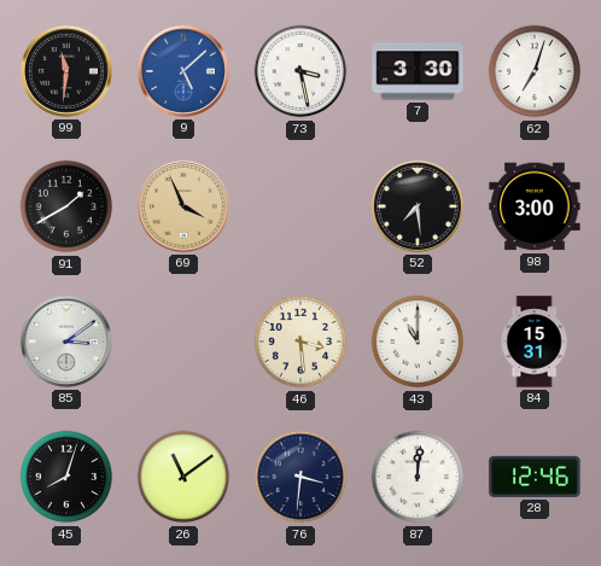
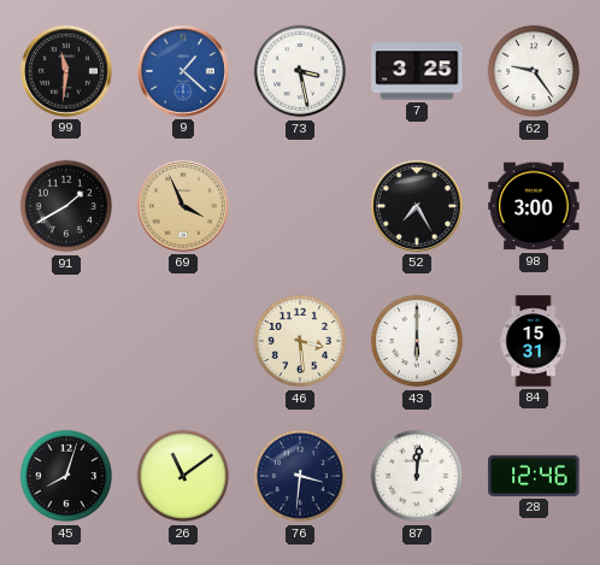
9: 5:08 -> 1:22 (183, 71)
7: 3:30 -> 3:25 (417, 71)
62: 7:03 -> 9:24 (534, 71)
52: 7:29 -> 7:25 (417, 206)
85: 3:09 -> none (66, 342)
43: 11:00 -> 6:00 (417, 341)
